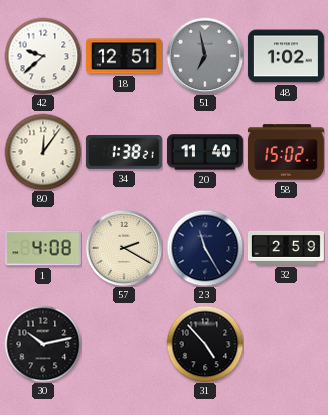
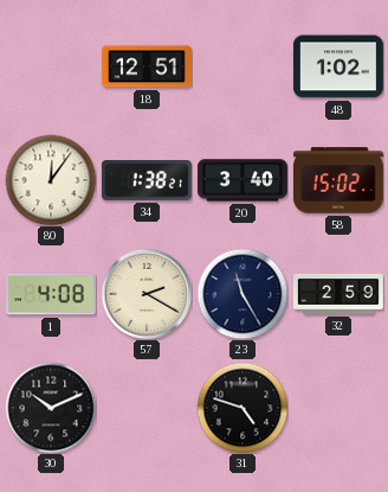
42: 9:38 -> none (43, 56)
51: 6:58 -> none (205, 56)
20: 11:40 -> 3:40 (242, 180)
30: 10:13 -> 10:11 (51, 408)
31: 4:53 -> 4:48 (242, 408)
